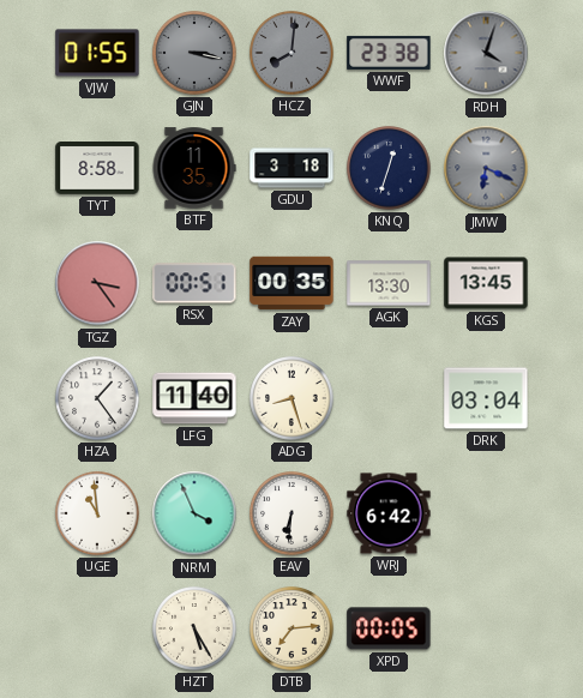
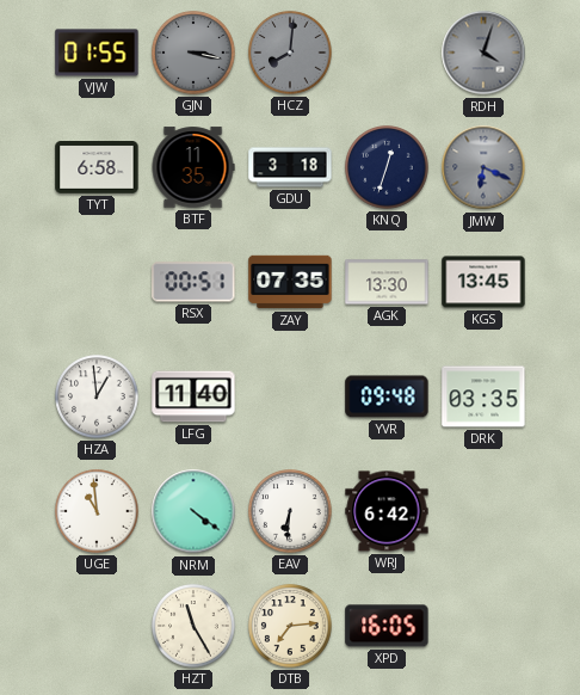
WWF: 23:38 -> none (389, 53)
TYT: 8:58 -> 6:58 (97, 168)
TGZ: 3:24 -> none (97, 283)
ZAY: 00:35 -> 07:35 (290, 282)
HZA: 1:24 -> 12:59 (97, 396)
ADG: 8:27 -> none (291, 398)
YVR: none -> 09:48 (387, 396)
DRK: 03:04 -> 03:35 (483, 396)
NRM: 3:56 -> 4:21 (193, 511)
HZT: 5:25 -> 11:25 (193, 626)
XPD: 00:05 -> 16:05 (387, 626)
